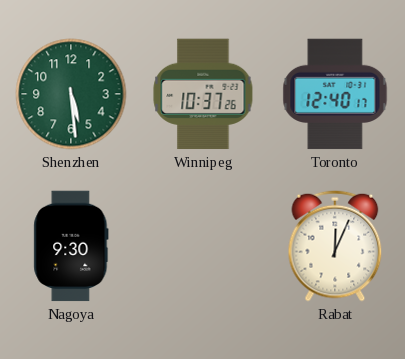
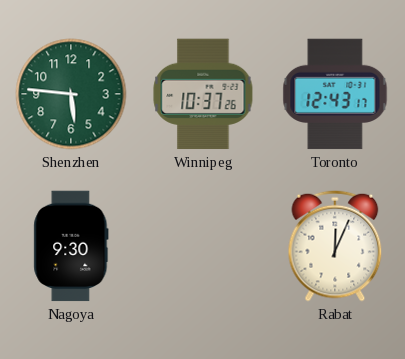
Shenzhen: 5:29 -> 5:46 (71, 94)
Toronto: 12:40 -> 12:43 (335, 94)
